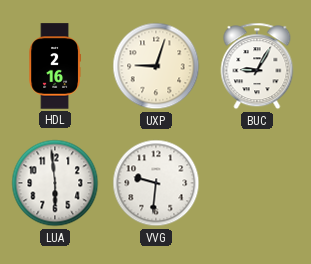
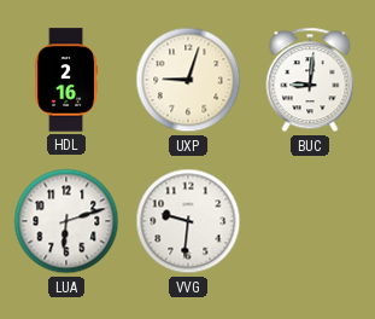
BUC: 9:05 -> 9:01 (310, 80)
LUA: 5:59 -> 6:12 (66, 221)
